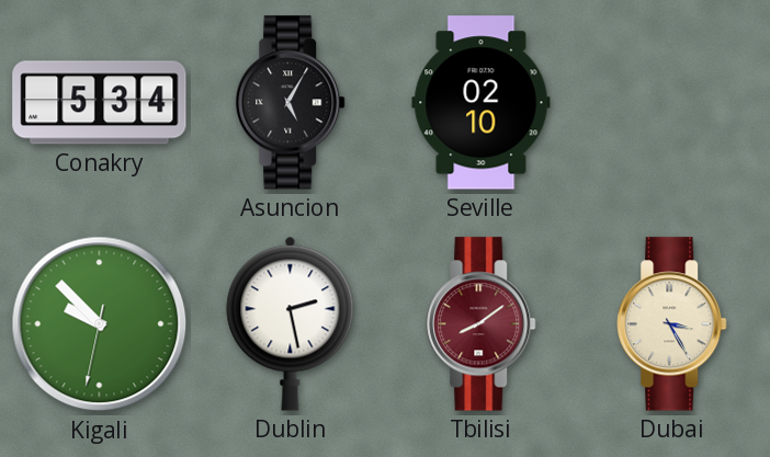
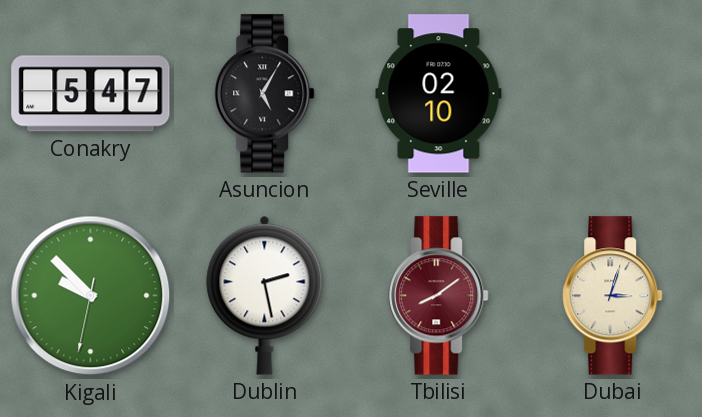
Conakry: 5:34 -> 5:47 (91, 94)
Dubai: 3:25 -> 3:03 (613, 296)
